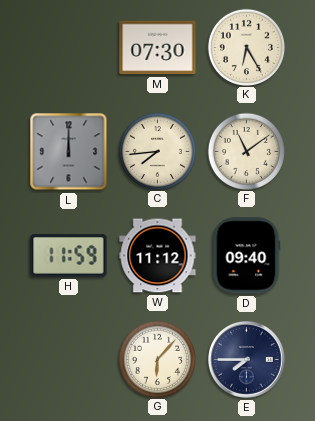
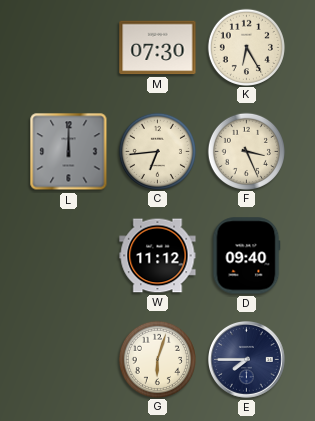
C: 7:44 -> 6:44 (157, 151)
F: 11:09 -> 3:26 (246, 151)
H: 11:59 -> none (69, 256)
G: 6:07 -> 6:03 (157, 359)
